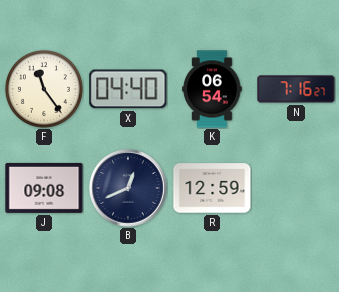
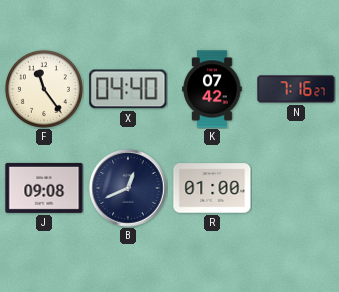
K: 06:54 -> 07:42 (212, 89)
R: 12:59 -> 01:00 (212, 188)
